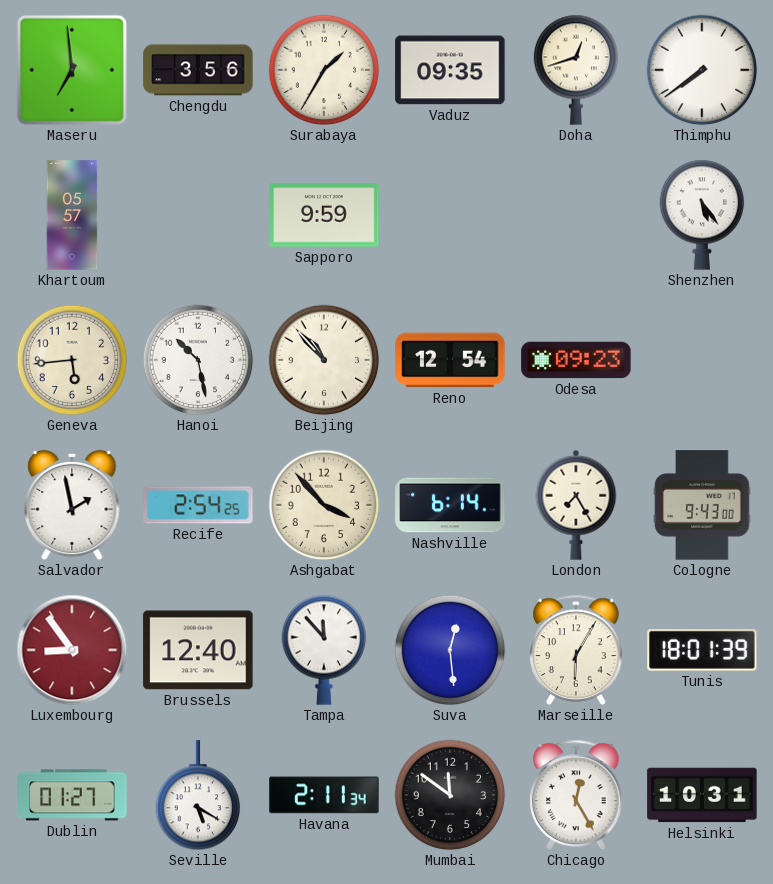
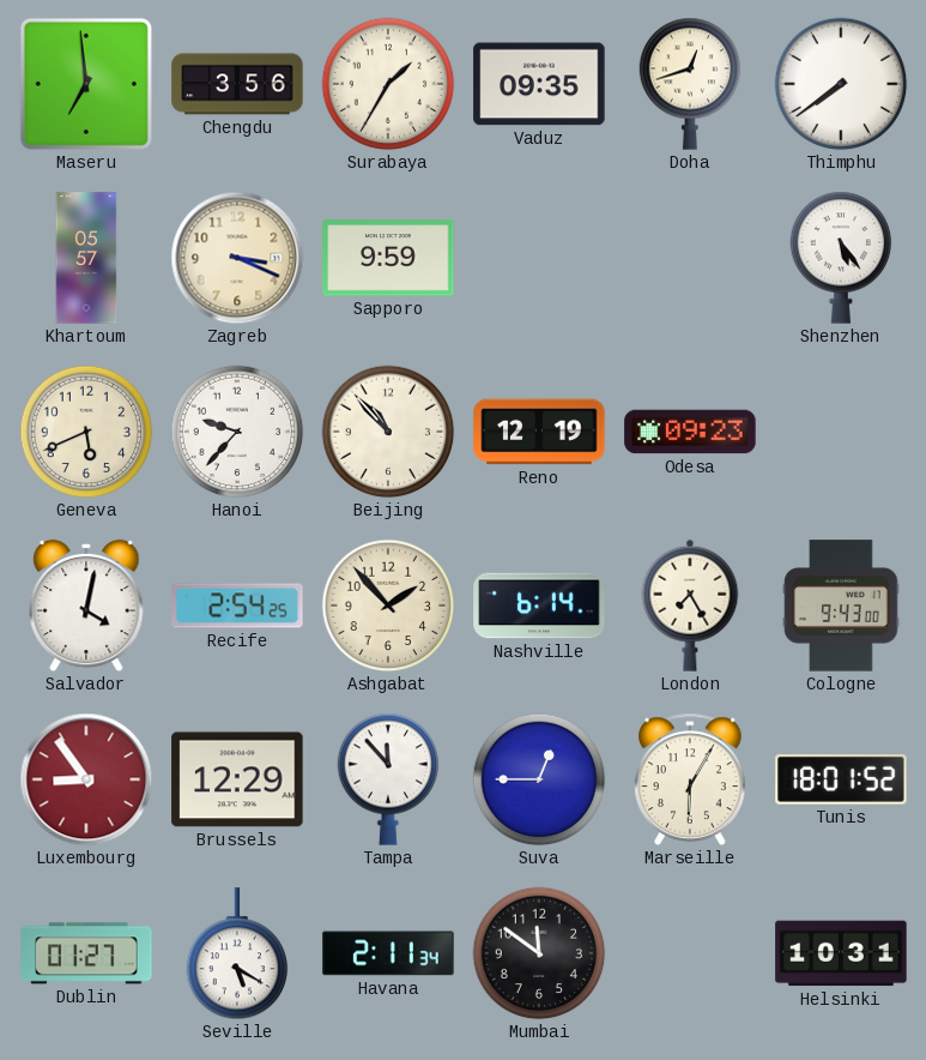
Zagreb: none -> 3:19 (237, 258)
Geneva: 5:44 -> 5:41 (86, 432)
Hanoi: 10:28 -> 9:37 (237, 432)
Reno: 12:54 -> 12:19 (539, 432)
Salvador: 1:58 -> 4:02 (86, 606)
Ashgabat: 3:53 -> 1:53 (388, 606)
Brussels: 12:40 -> 12:29 (237, 779)
Suva: 12:29 -> 12:45 (539, 779)
Tunis: 18:01:39 -> 18:01:52 (841, 781)
Chicago: 12:25 -> none (576, 795)
